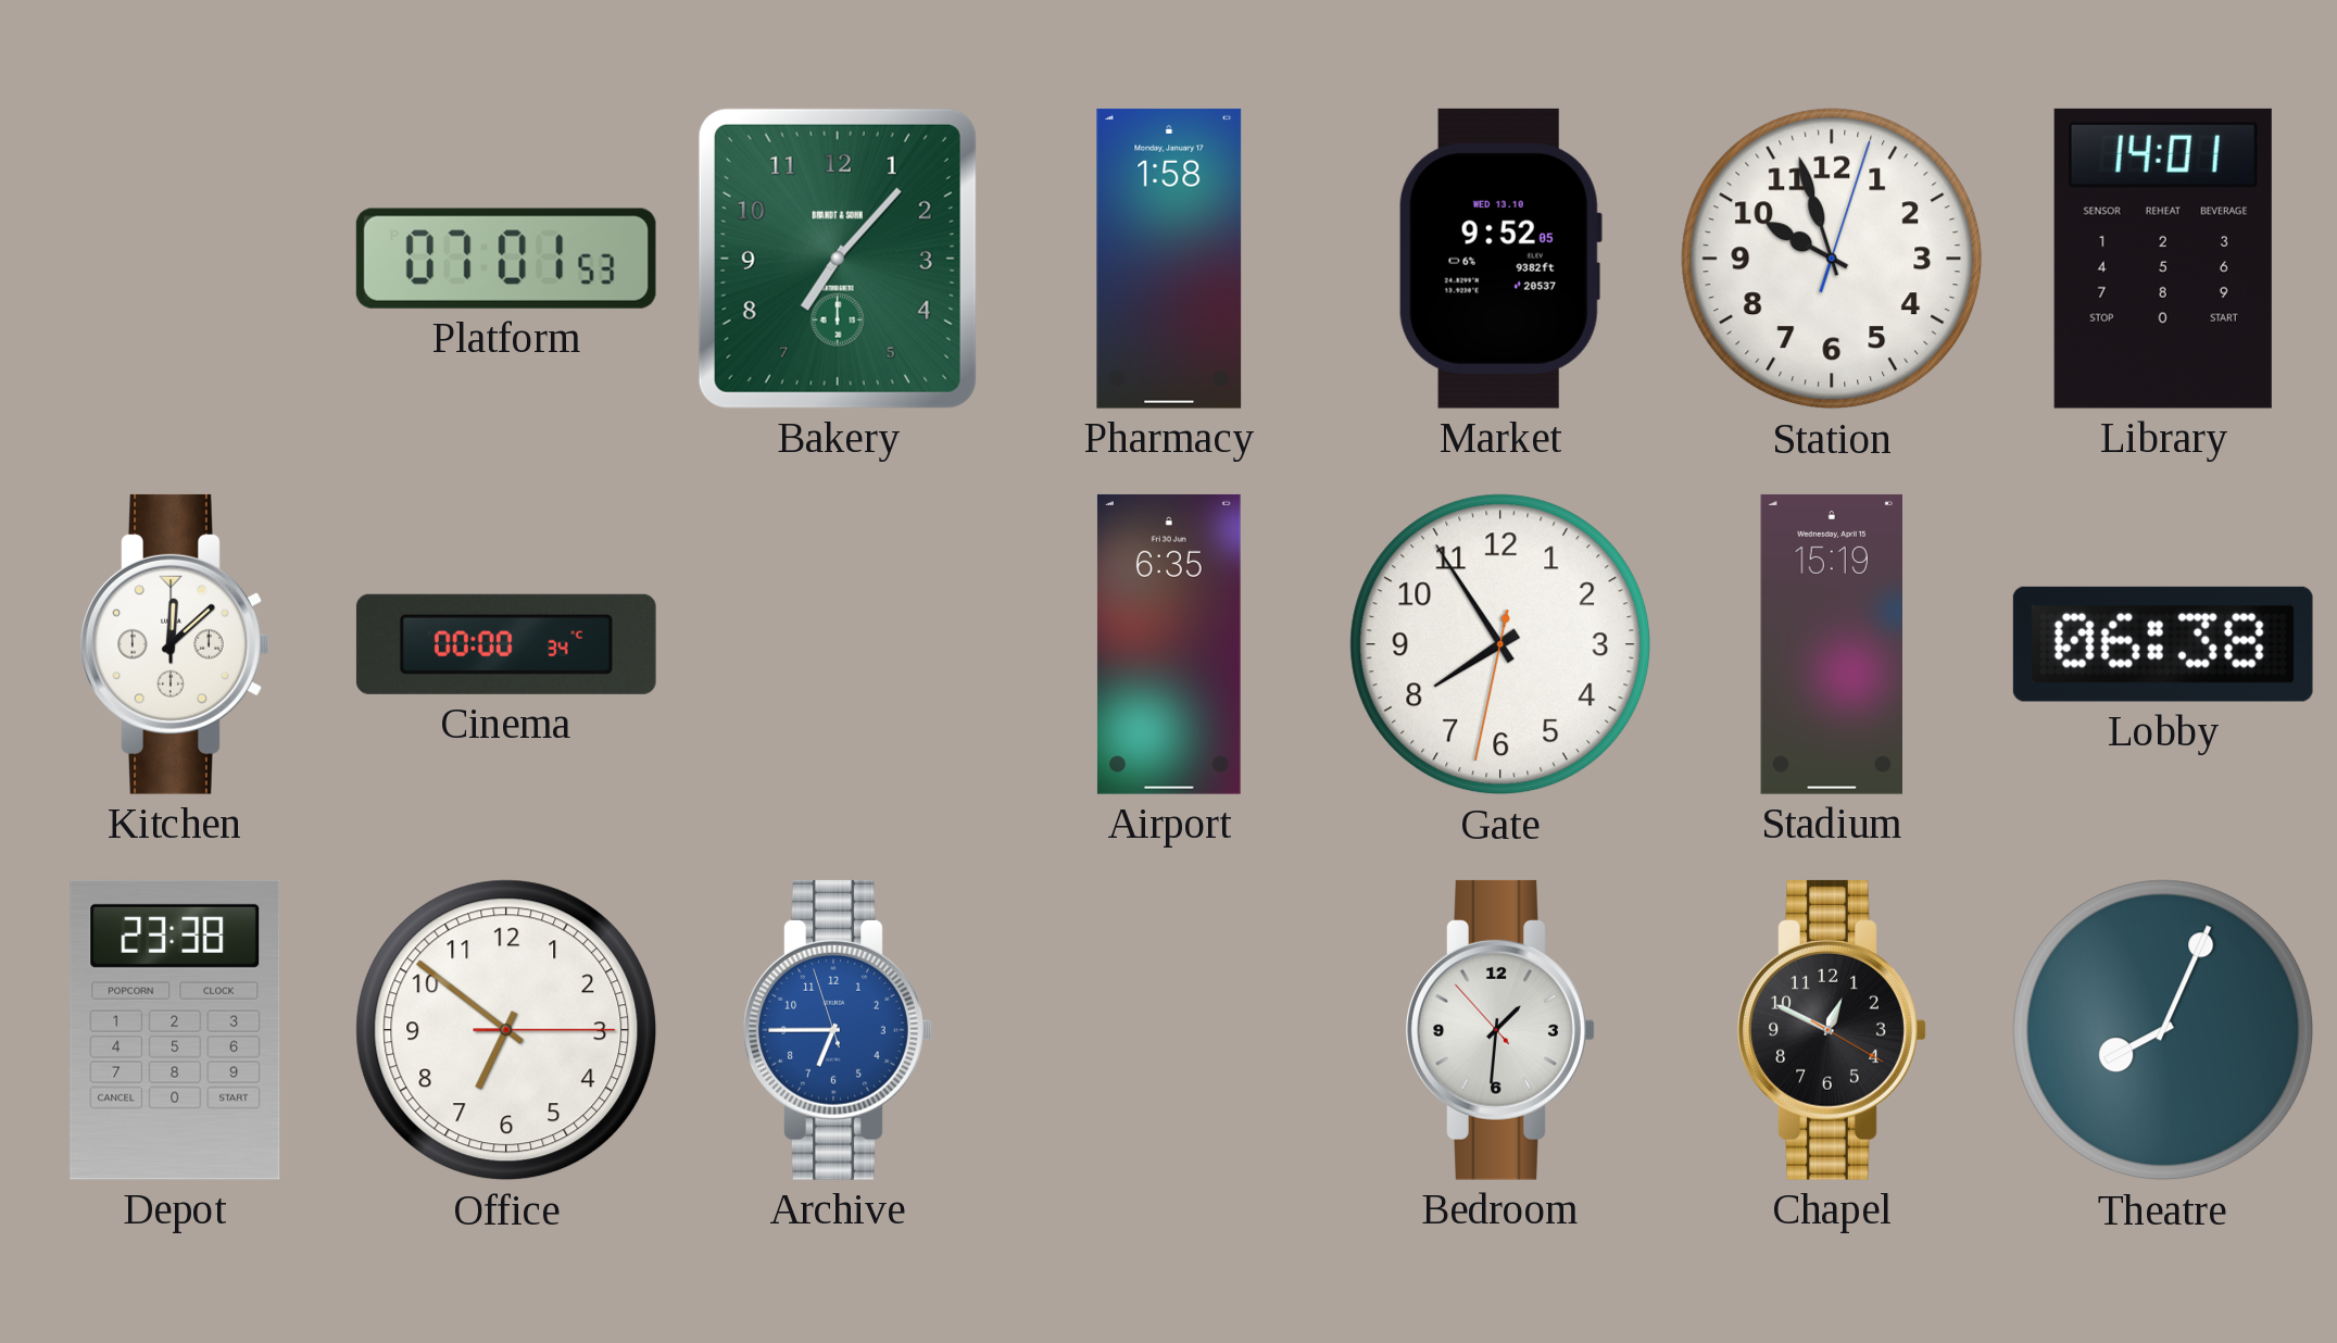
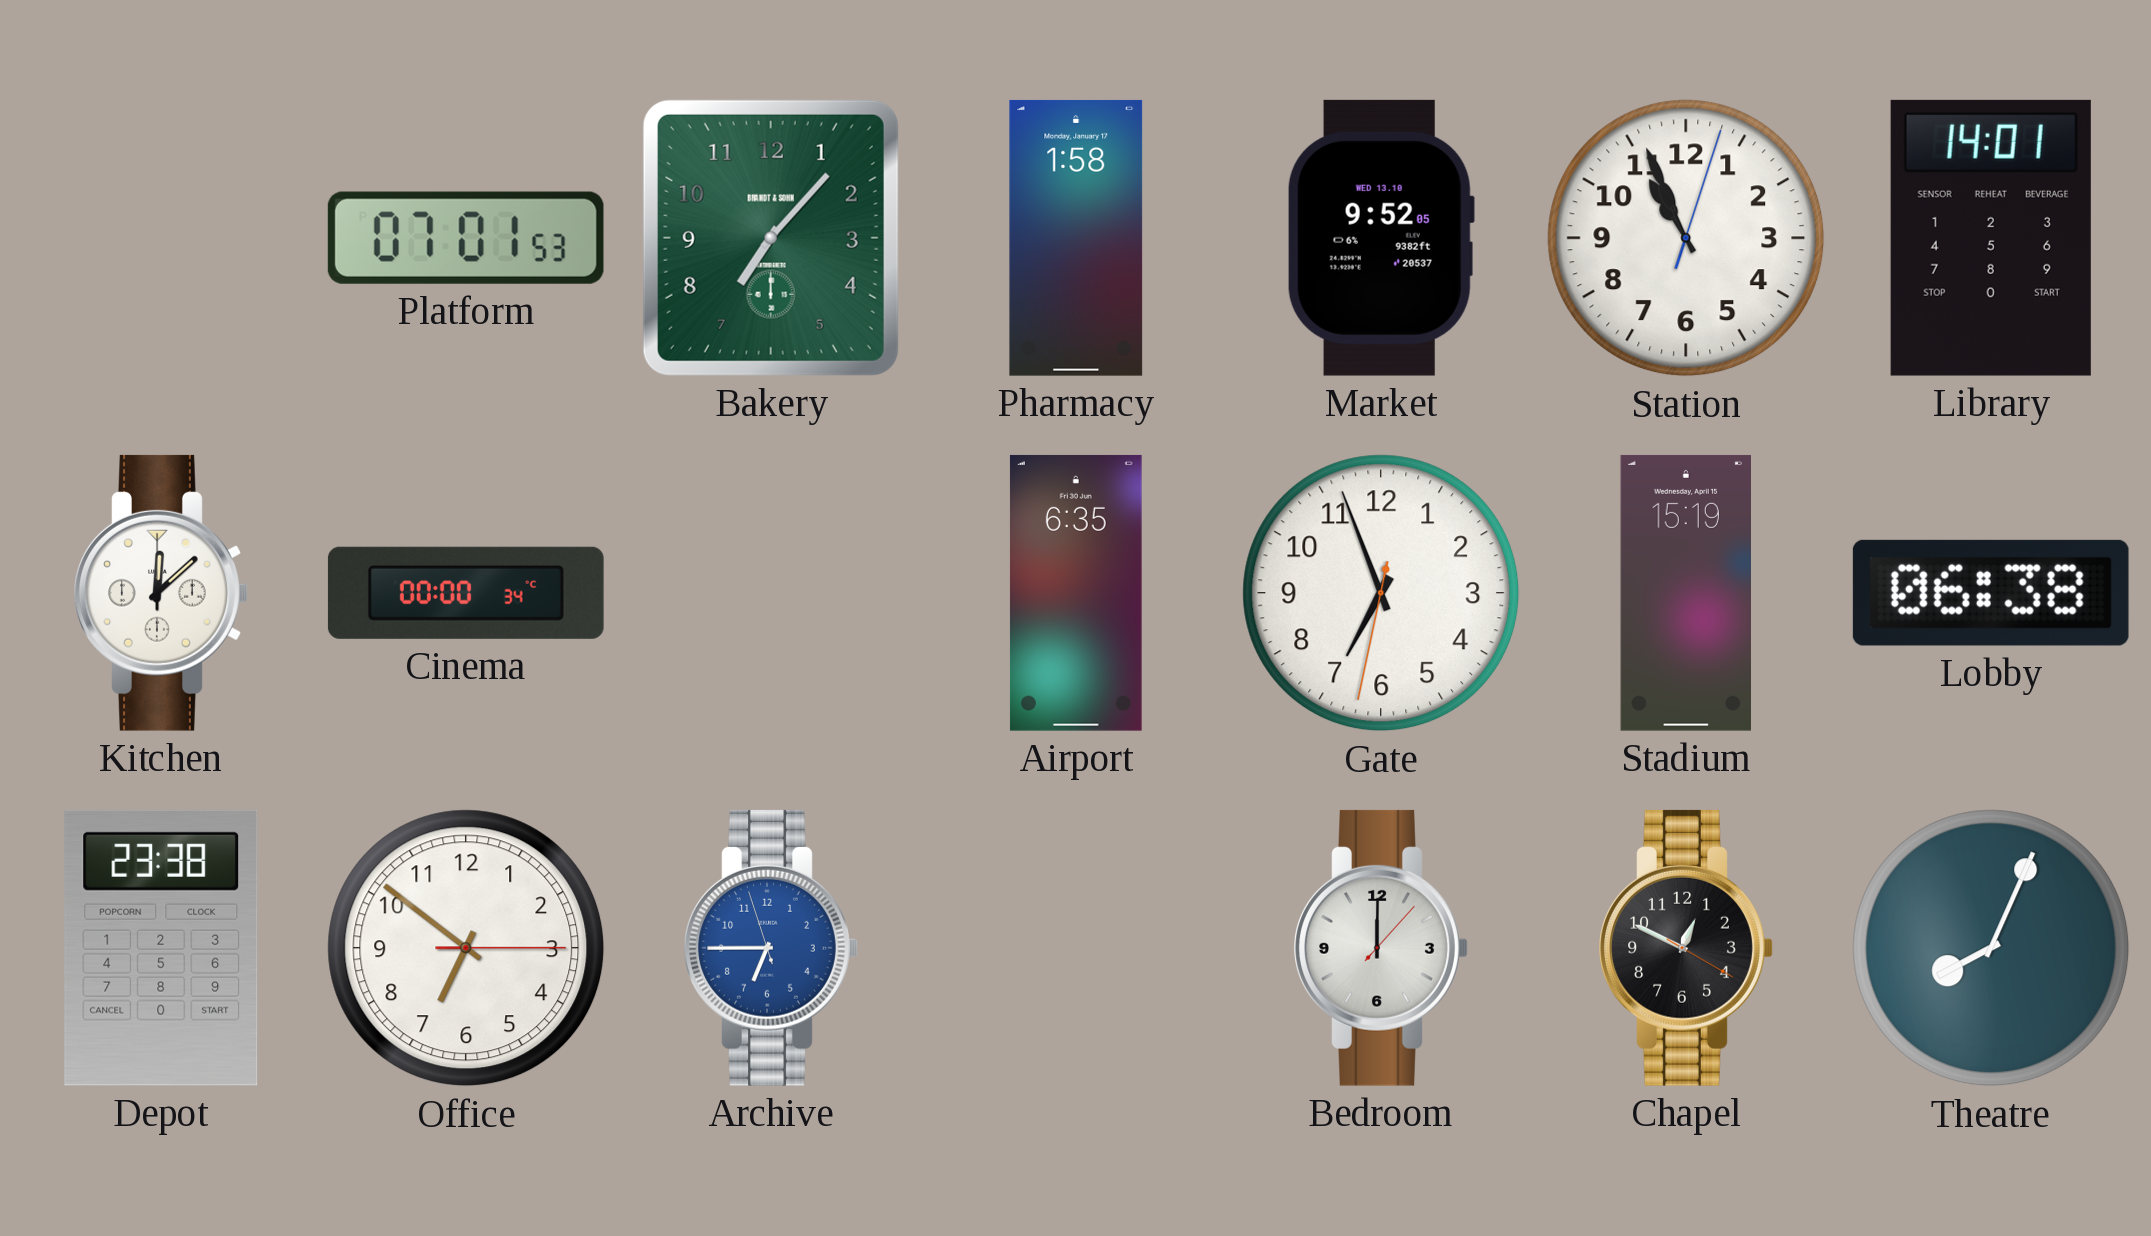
Station: 9:57 -> 10:56 (1686, 238)
Gate: 7:54 -> 6:56 (1381, 593)
Bedroom: 1:30 -> 12:00 (1381, 948)
